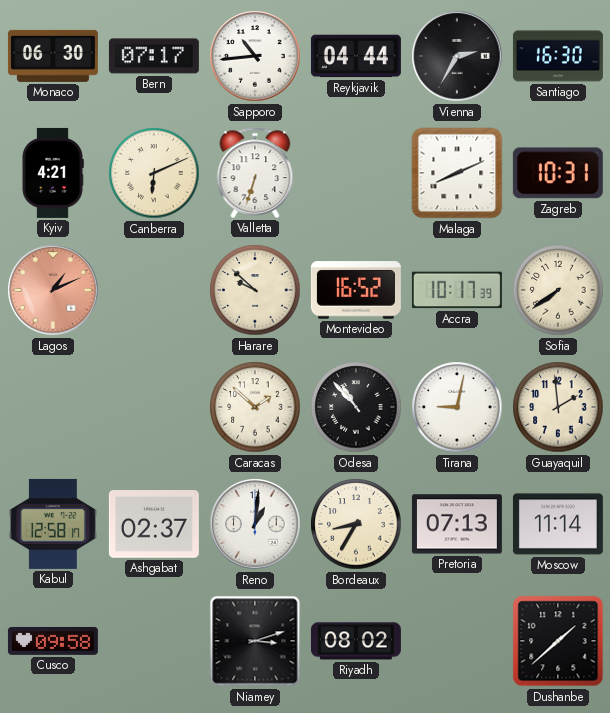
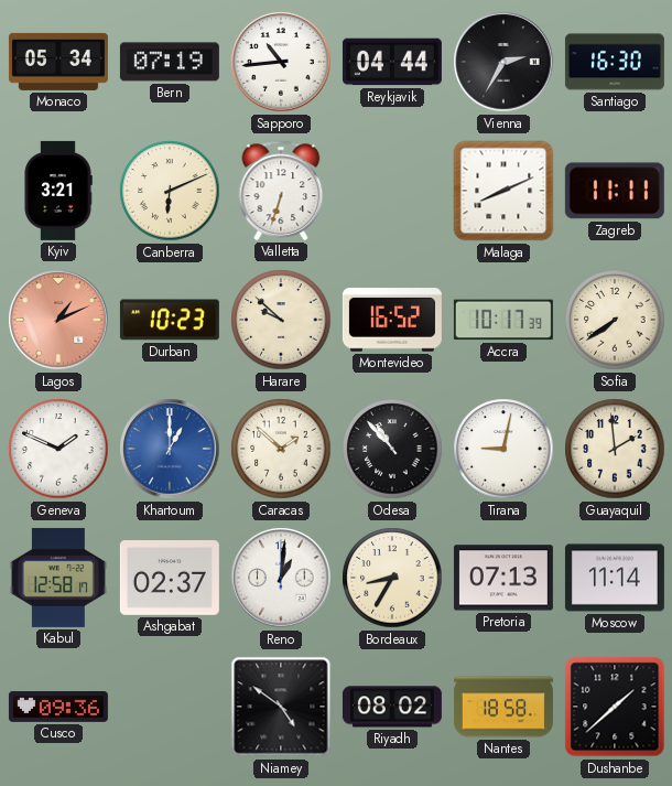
Monaco: 06:30 -> 05:34 (58, 62)
Bern: 07:17 -> 07:19 (170, 62)
Kyiv: 4:21 -> 3:21 (58, 191)
Zagreb: 10:31 -> 11:11 (615, 191)
Durban: none -> 10:23 (170, 320)
Geneva: none -> 1:49 (58, 449)
Khartoum: none -> 1:00 (170, 449)
Cusco: 09:58 -> 09:36 (58, 707)
Niamey: 3:12 -> 4:51 (281, 707)
Nantes: none -> 18:58 (503, 707)
